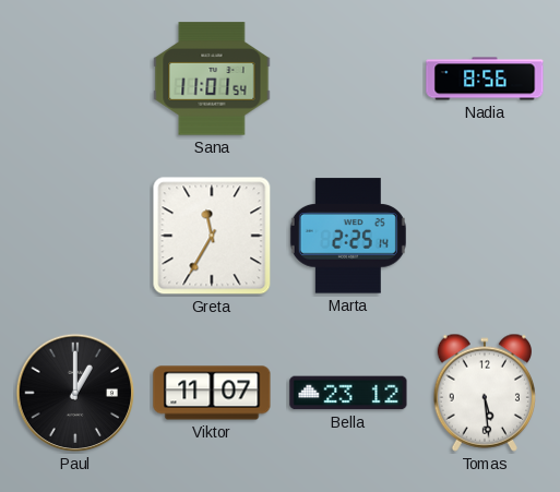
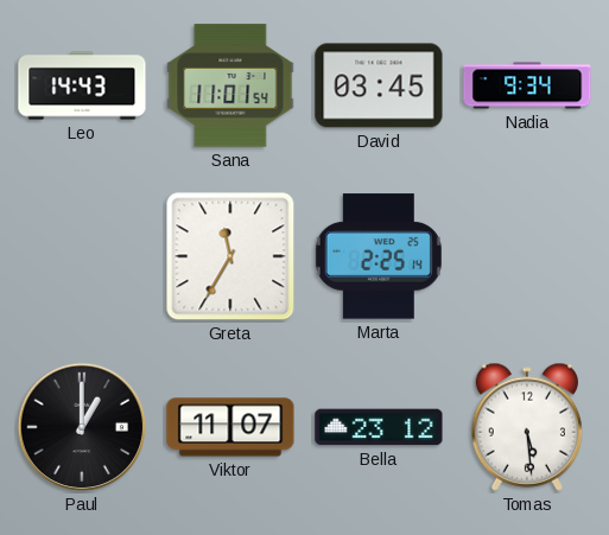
Leo: none -> 14:43 (82, 85)
David: none -> 03:45 (379, 85)
Nadia: 8:56 -> 9:34 (527, 85)
